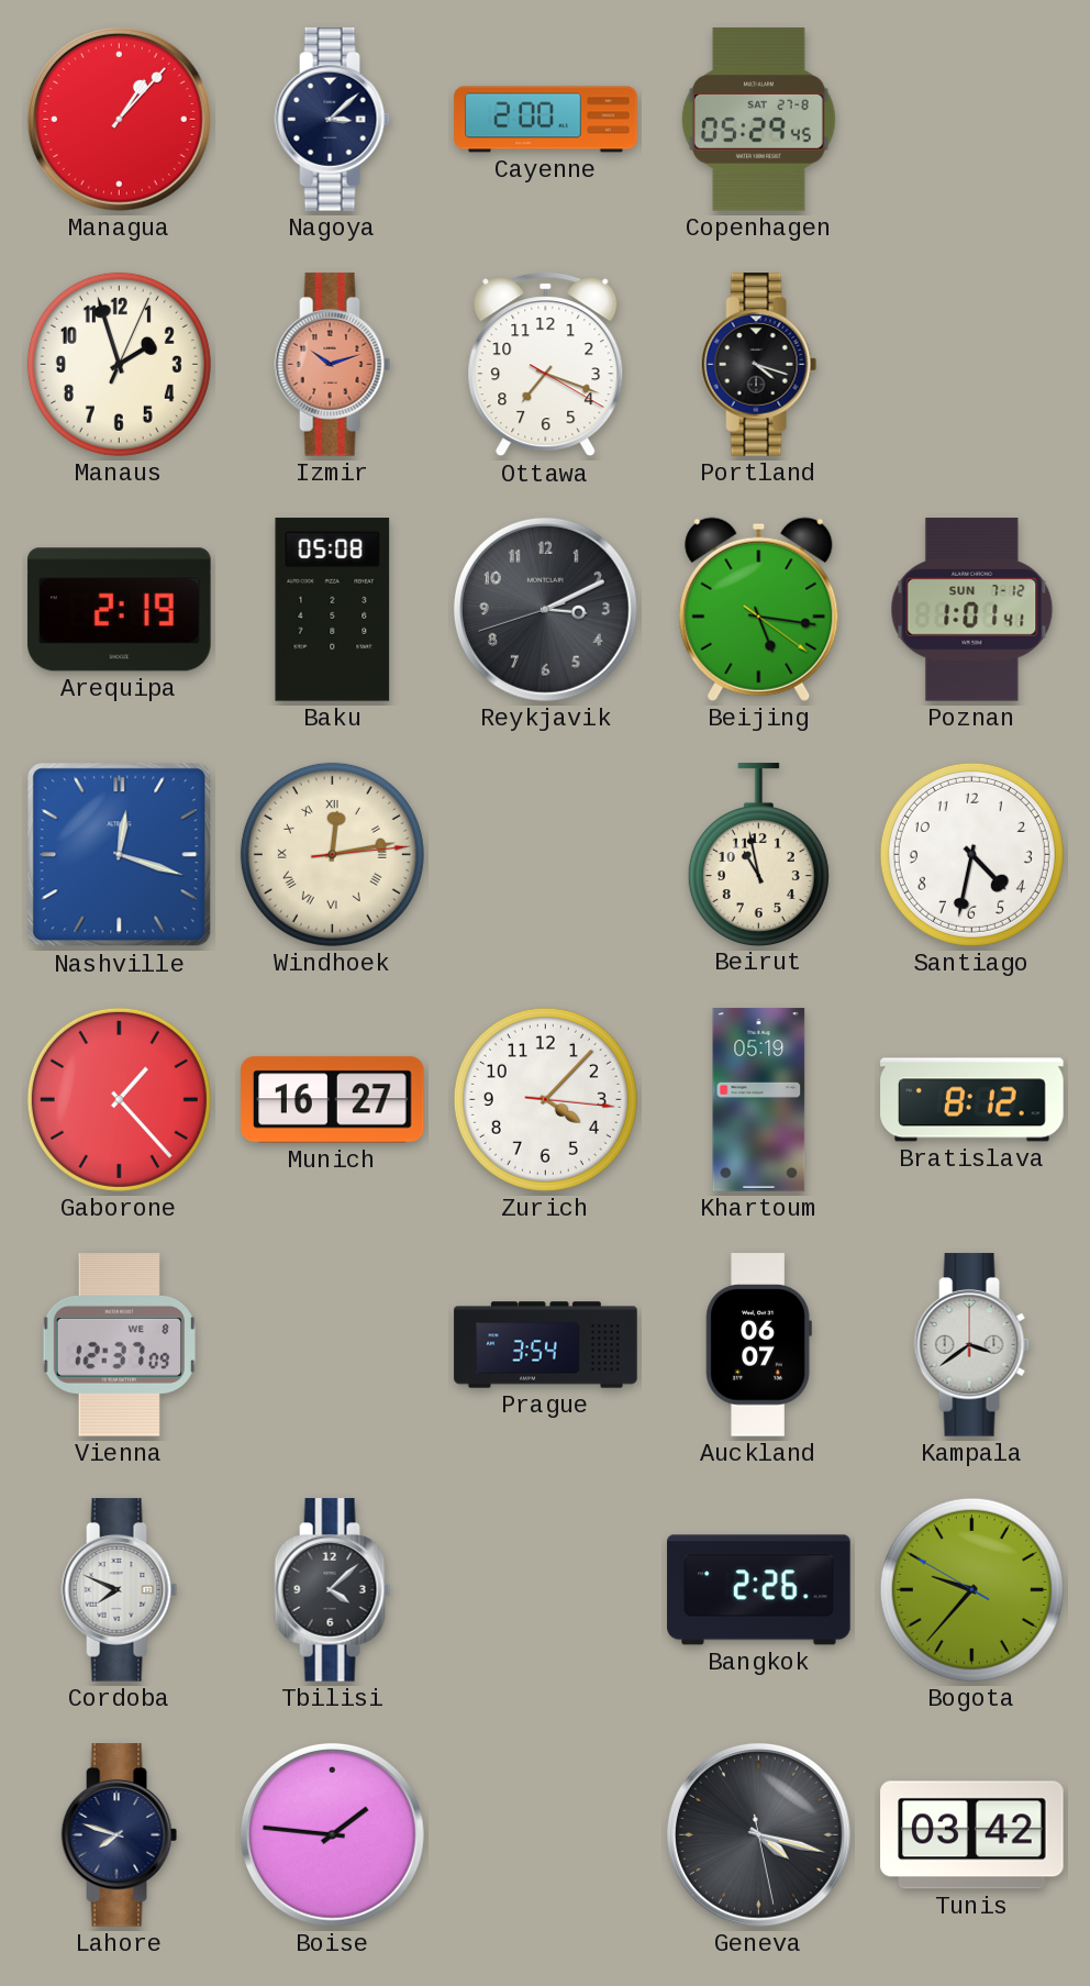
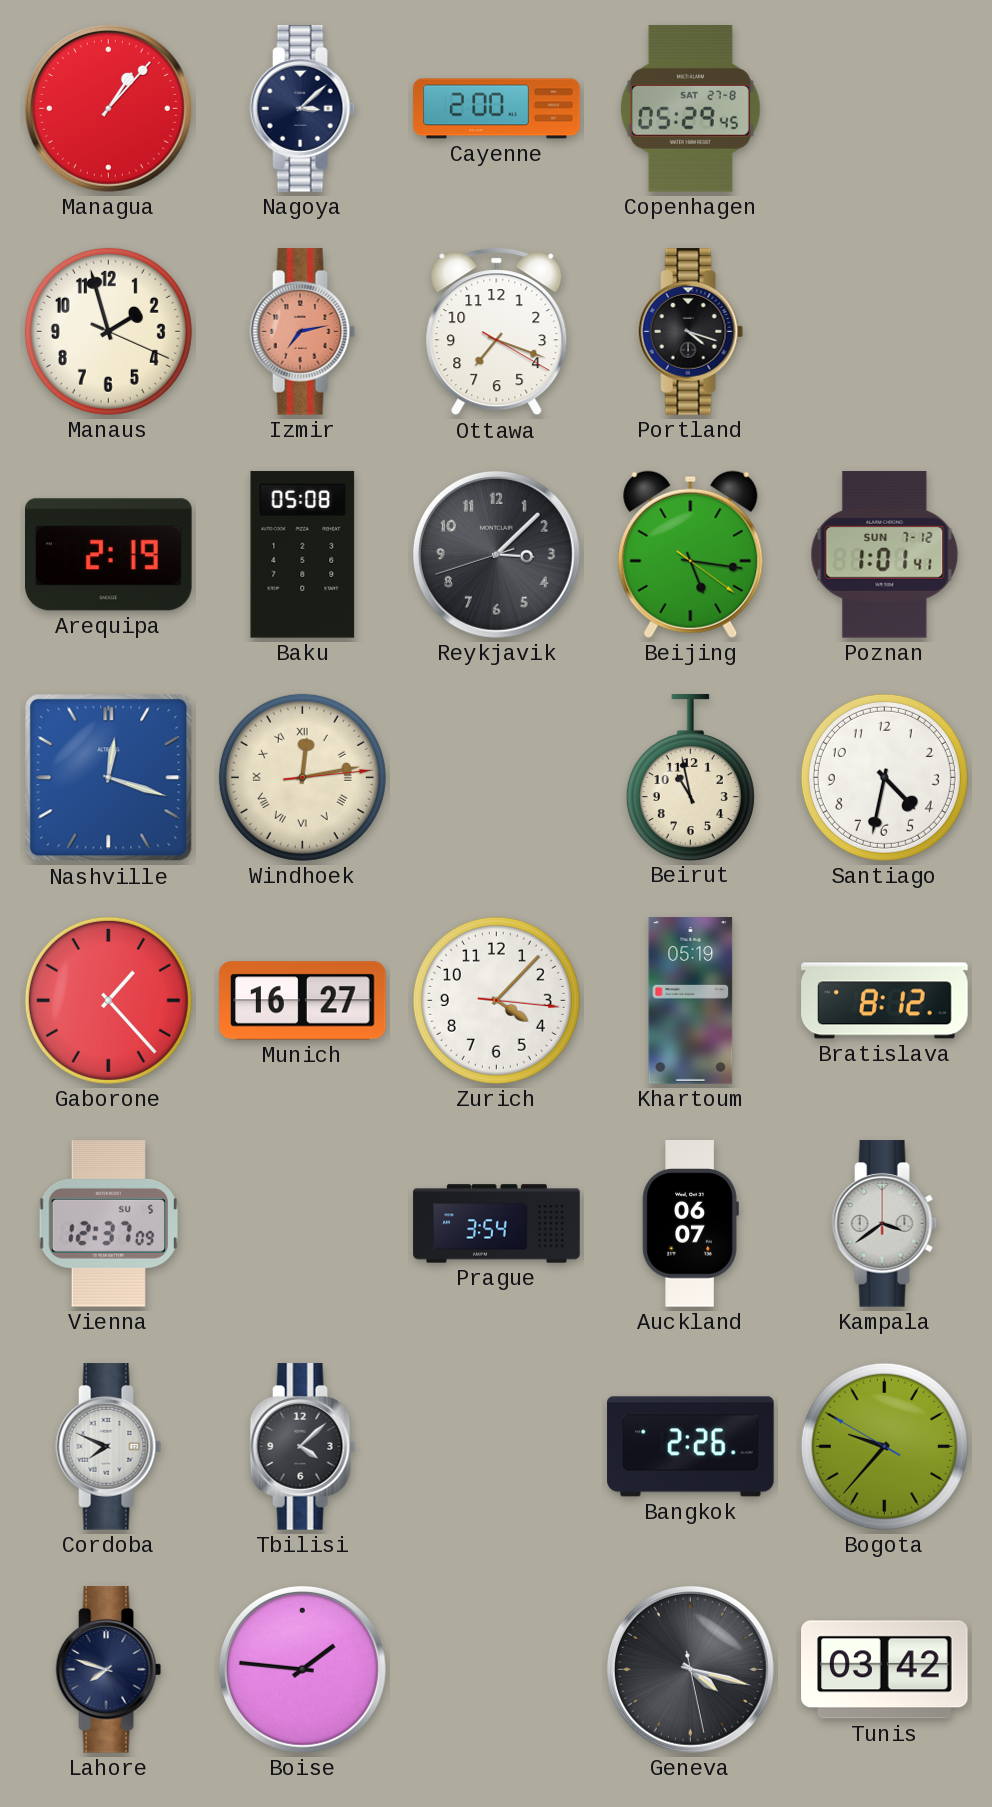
Manaus: 1:57:04 -> 1:57:19 (108, 331)
Izmir: 10:12 -> 7:13 (303, 332)
Reykjavik: 3:10 -> 3:07 (496, 554)
Vienna date: WE 8 -> SU 5 (108, 1224)
